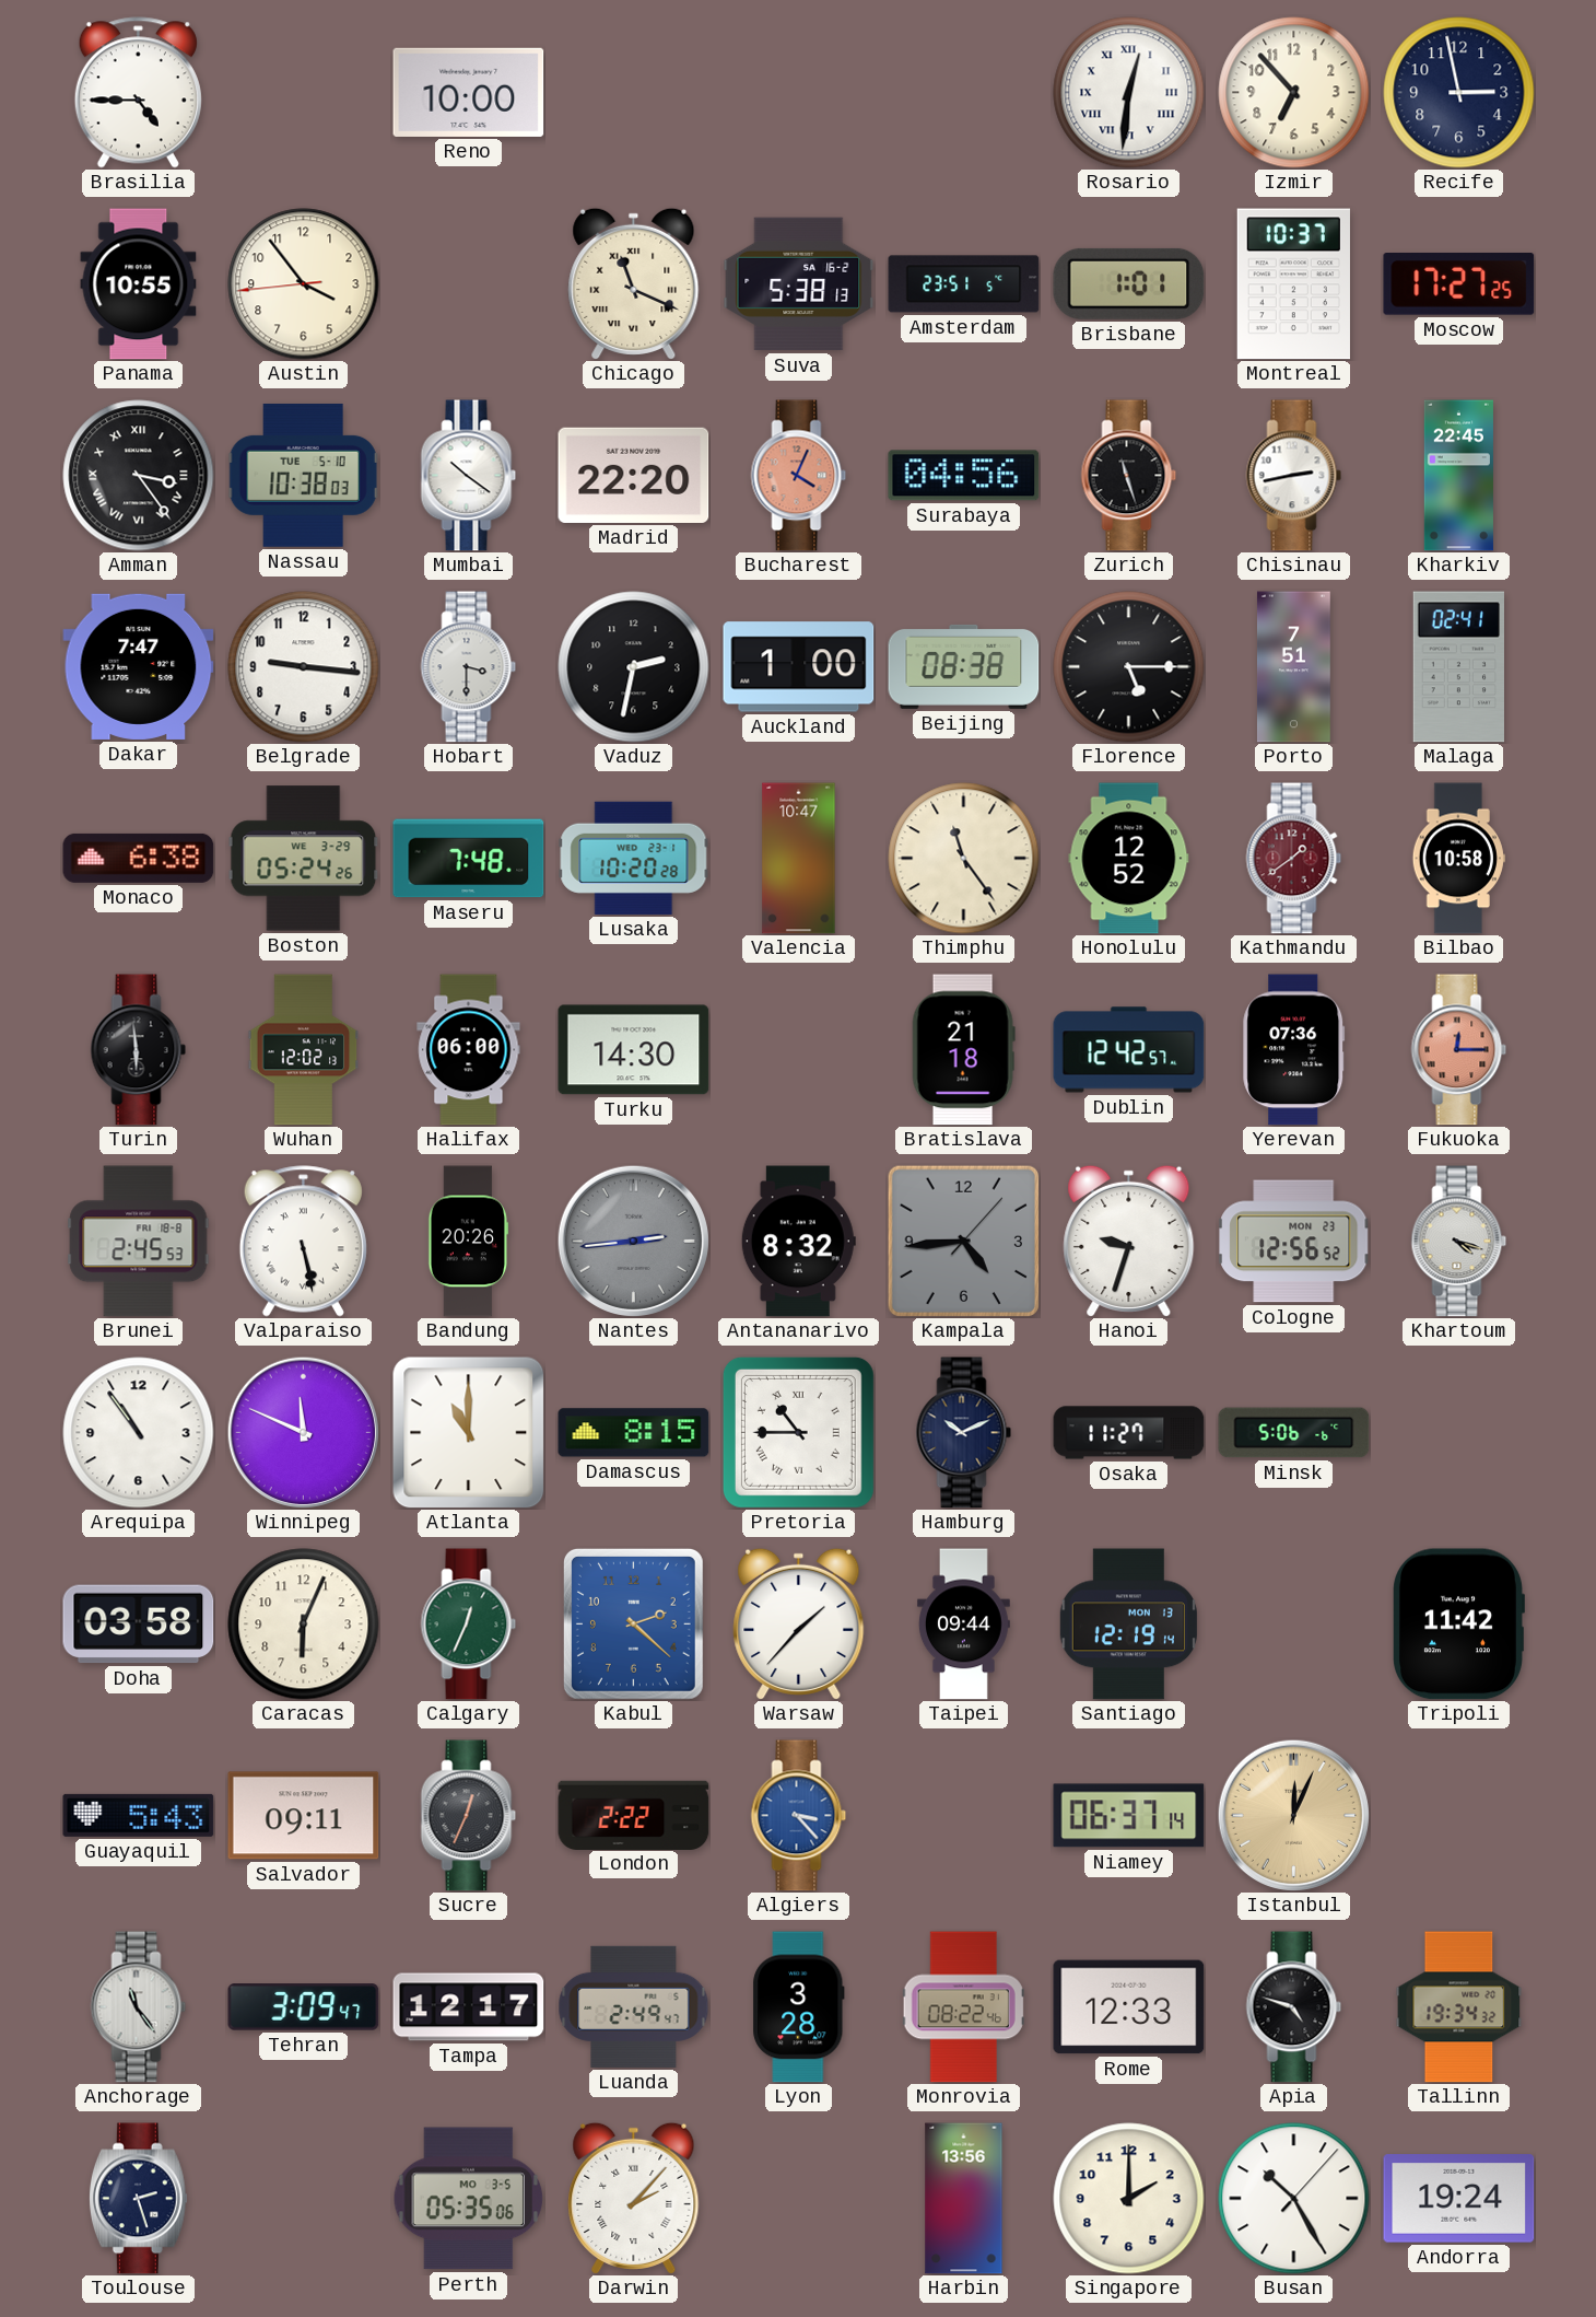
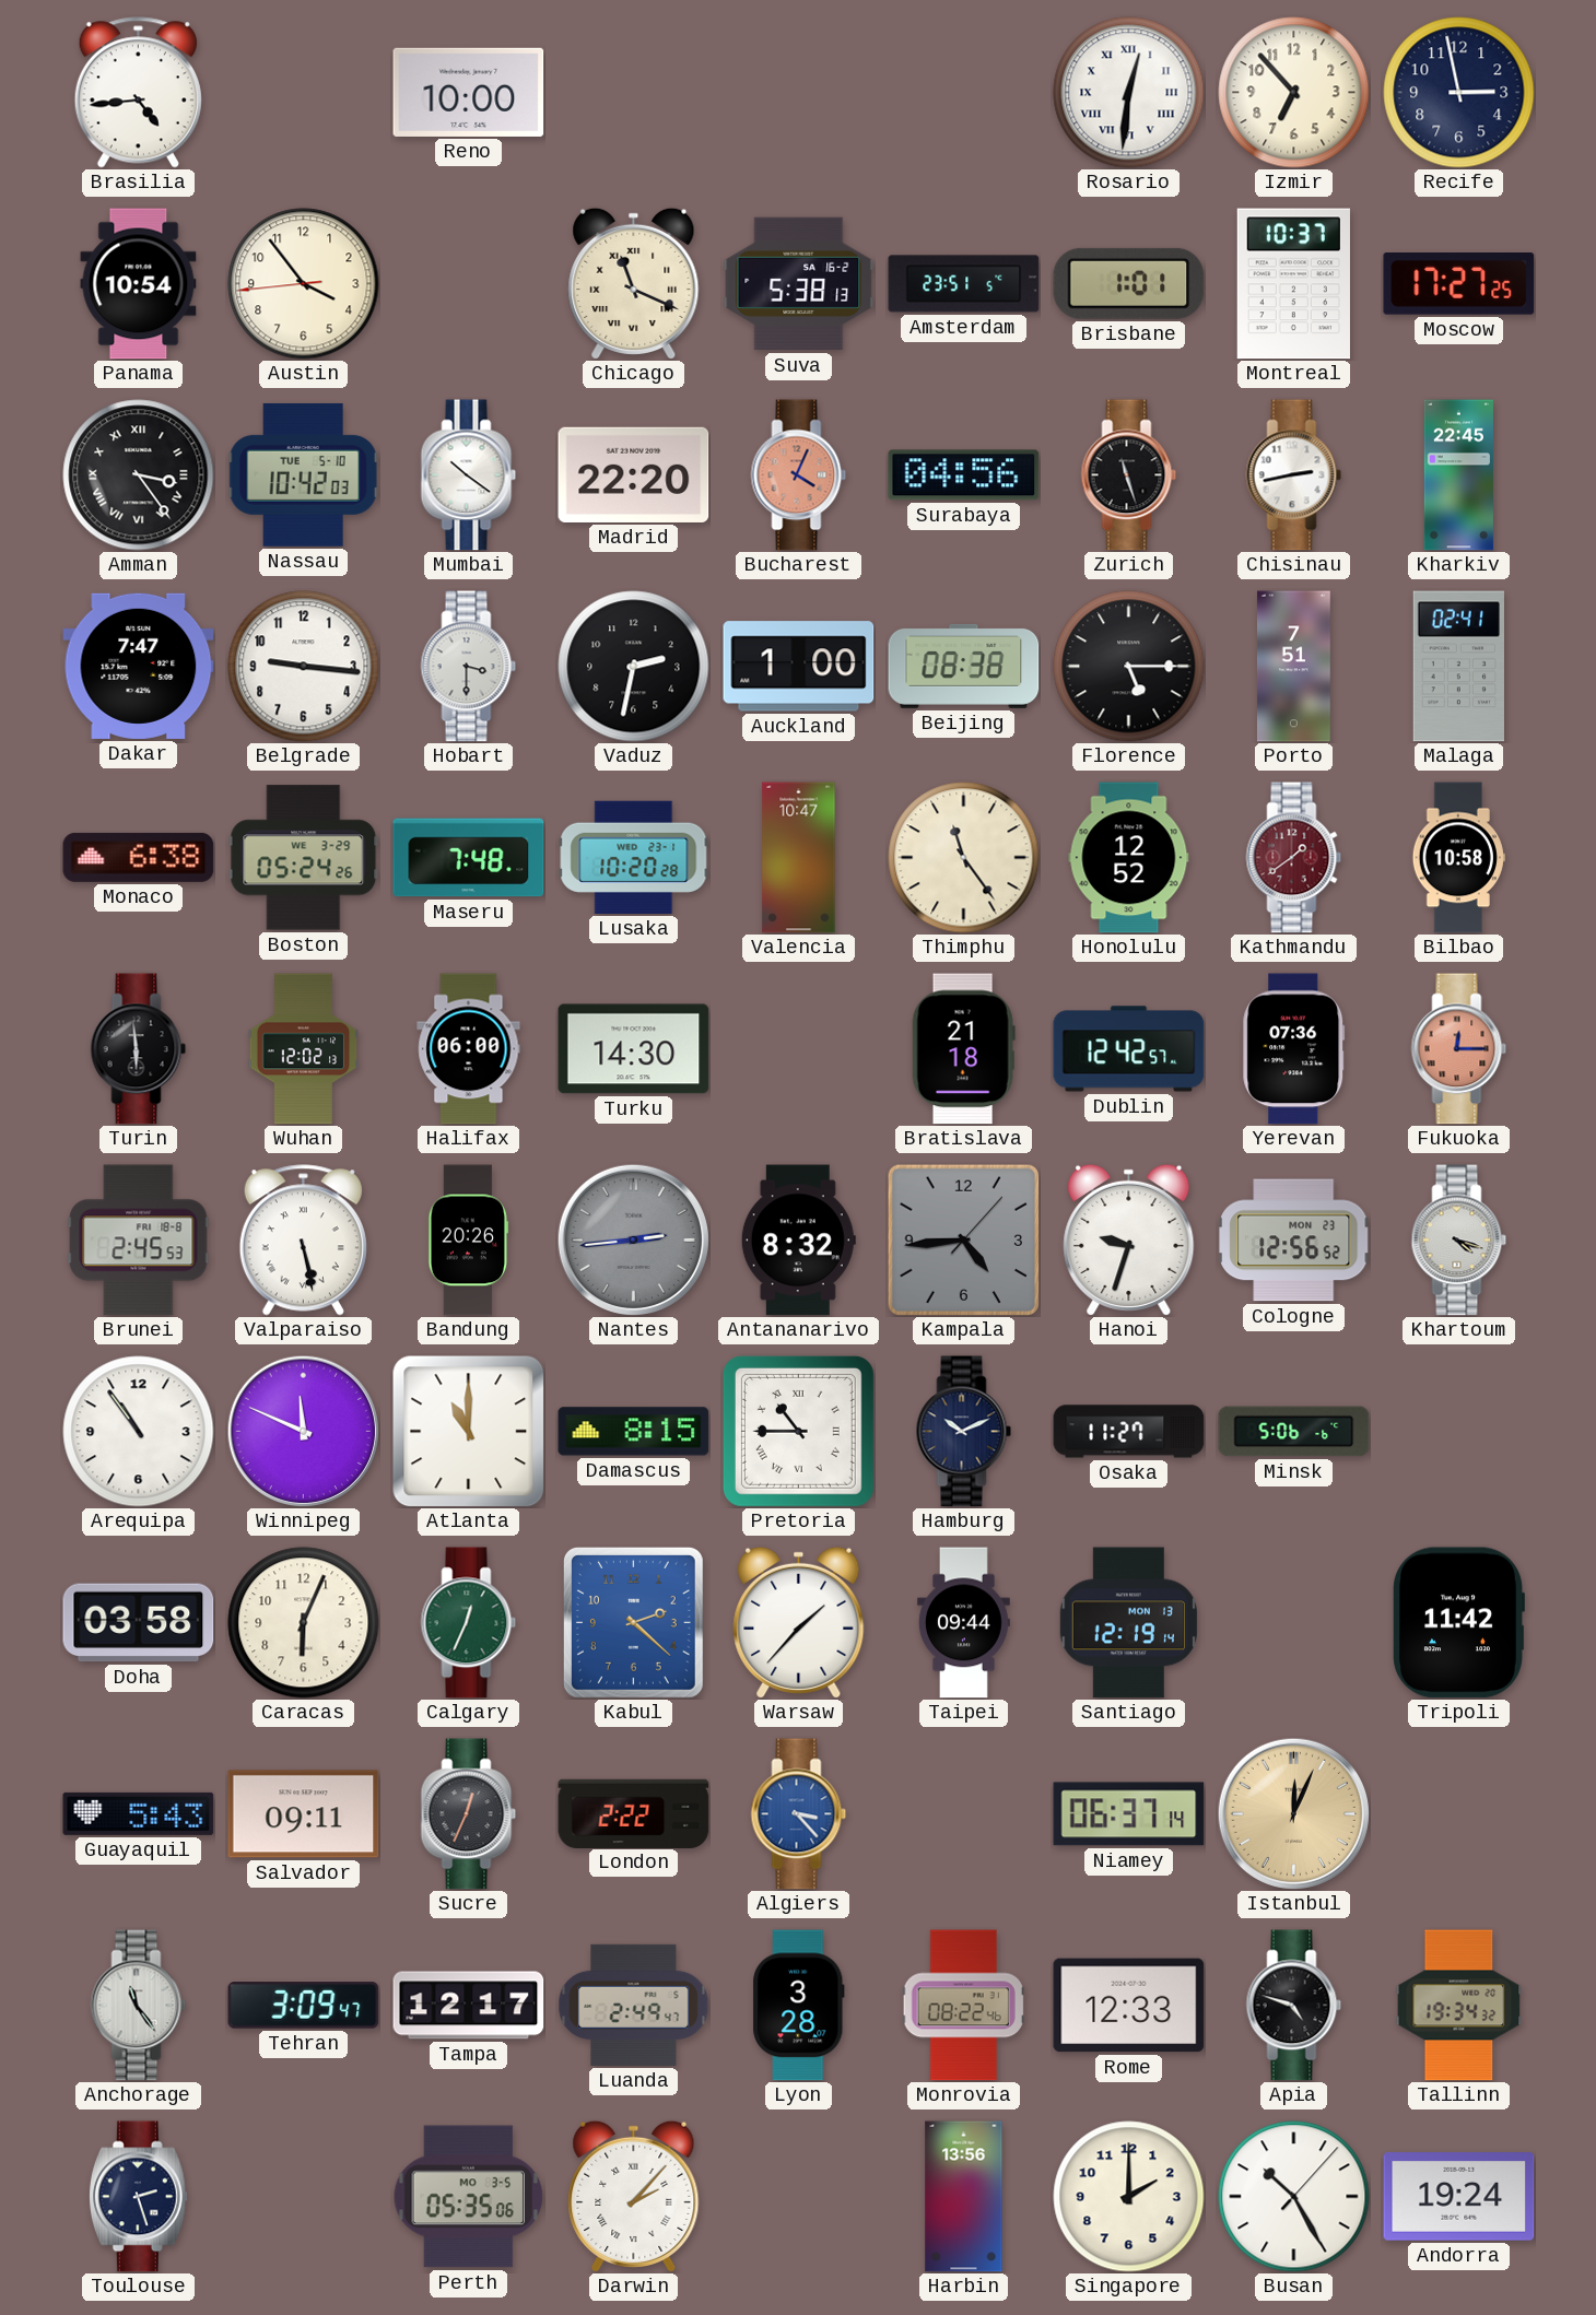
Brasilia: 4:45 -> 4:44 (138, 93)
Panama: 10:55 -> 10:54 (139, 284)
Nassau: 10:38 -> 10:42 (303, 474)
